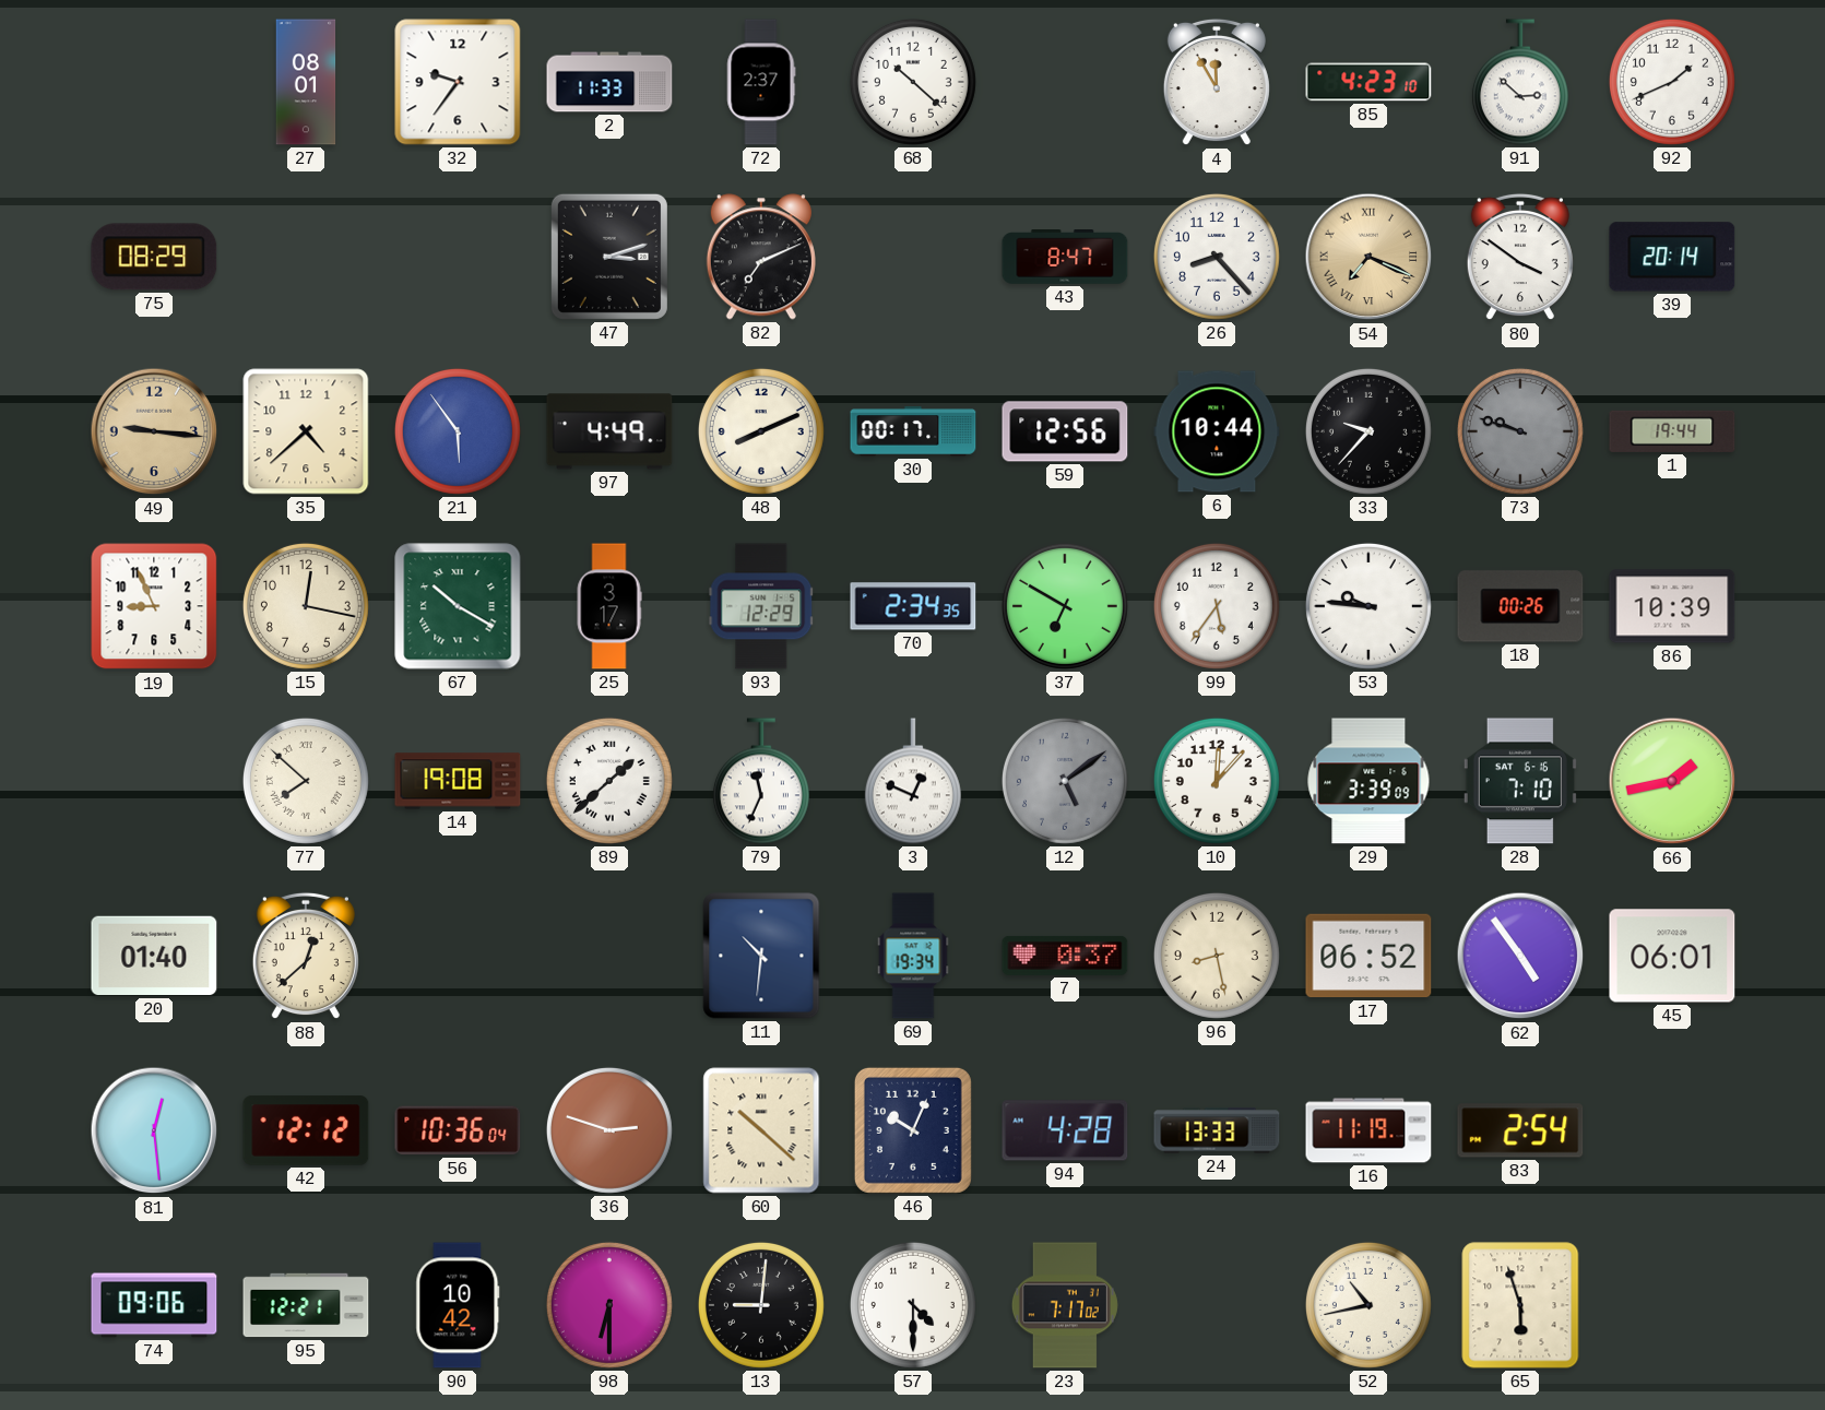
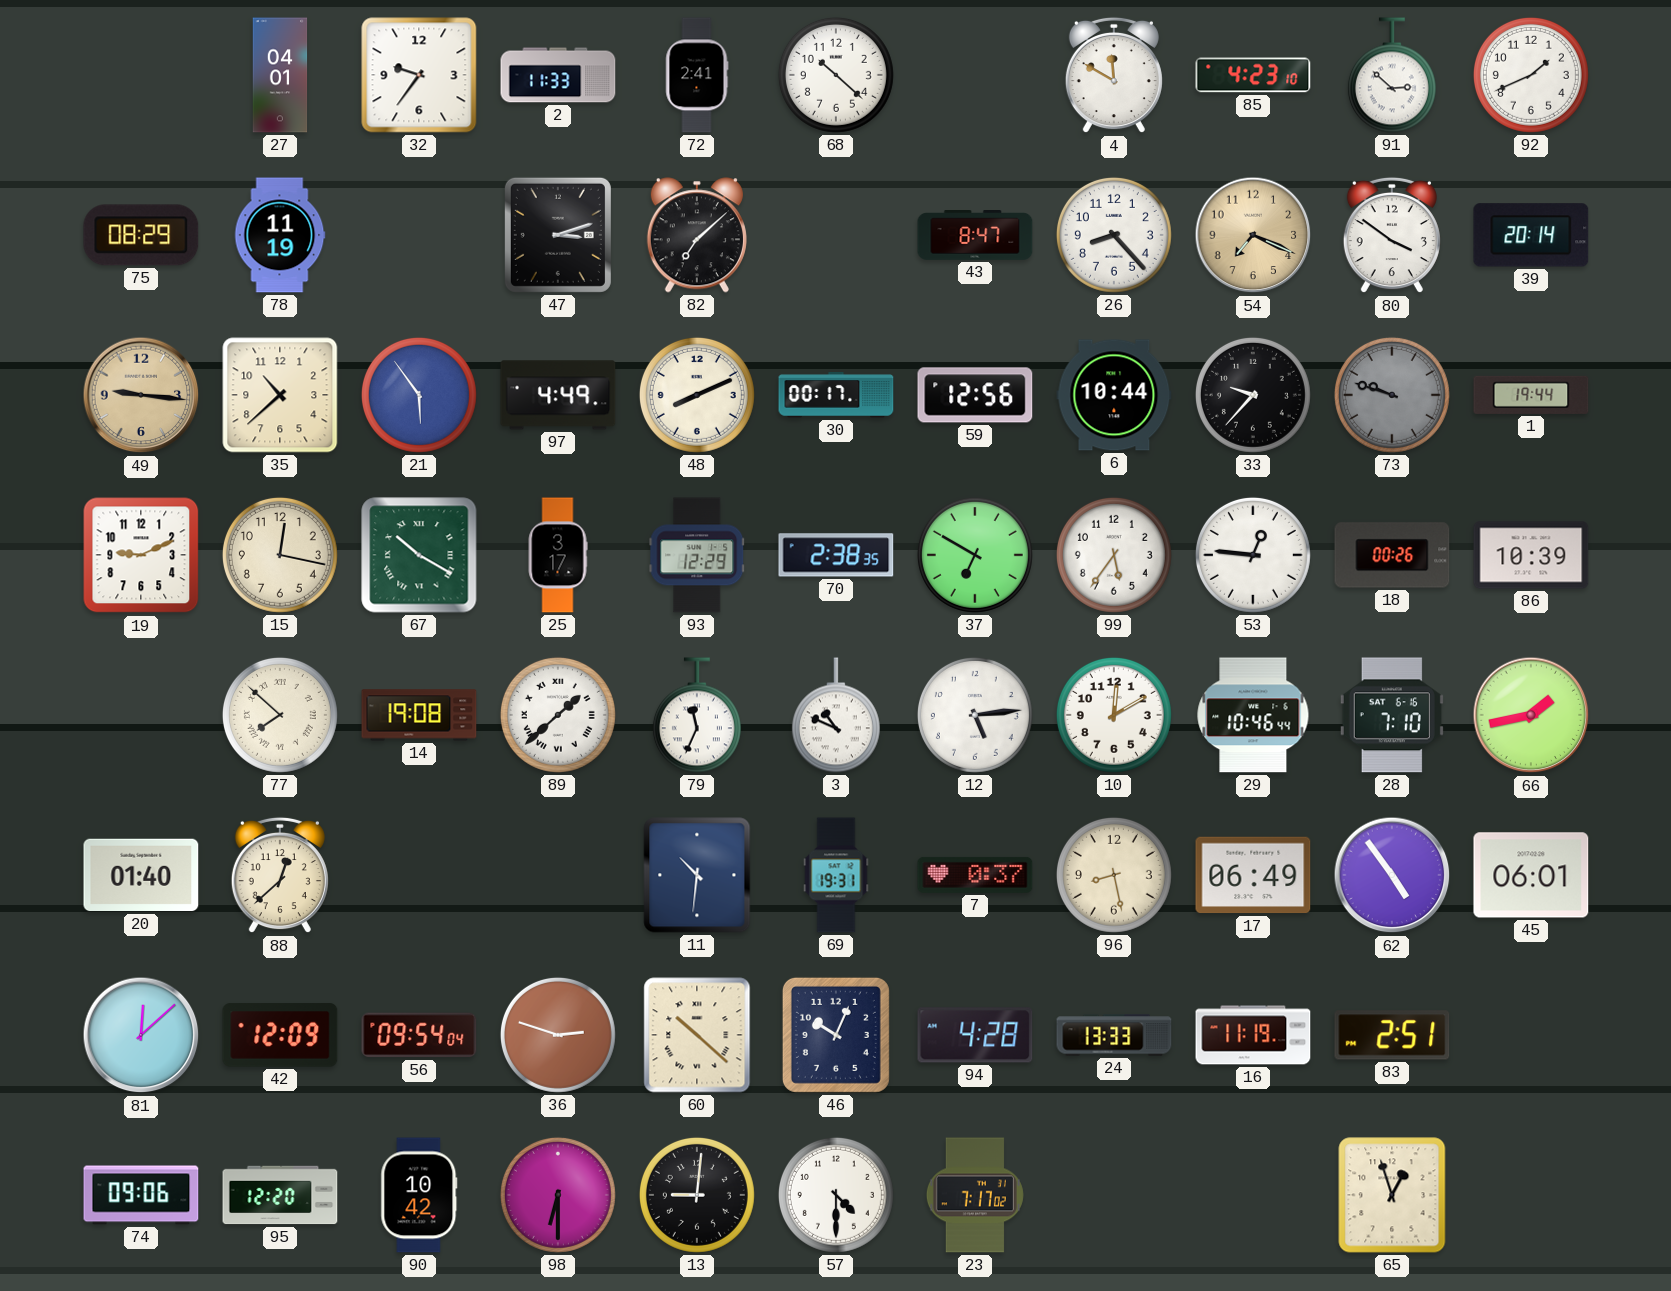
27: 08:01 -> 04:01 (280, 75)
72: 2:37 -> 2:41 (697, 75)
4: 11:55 -> 11:50 (1114, 75)
78: none -> 11:19 (280, 235)
82: 7:11 -> 7:08 (697, 235)
54 numerals: Roman -> Arabic (1253, 235)
35: 4:38 -> 10:38 (280, 395)
19: 8:56 -> 9:11 (141, 555)
70: 2:34 -> 2:38 (836, 555)
53: 9:46 -> 12:46 (1253, 555)
3: 12:49 -> 10:49 (836, 715)
12: 5:09 -> 5:14 (975, 715)
12 dial: grey -> white (975, 715)
10: 12:07 -> 12:10 (1114, 715)
29: 3:39 -> 10:46 (1253, 715)
69: 19:34 -> 19:31 (836, 875)
17: 06:52 -> 06:49 (1253, 875)
81: 12:29 -> 12:08 (141, 1035)
42: 12:12 -> 12:09 (280, 1035)
56: 10:36 -> 09:54 (419, 1035)
83: 2:54 -> 2:51 (1392, 1035)
95: 12:21 -> 12:20 (280, 1195)
52: 10:43 -> none (1368, 1305)
65: 5:57 -> 12:57 (1392, 1195)
